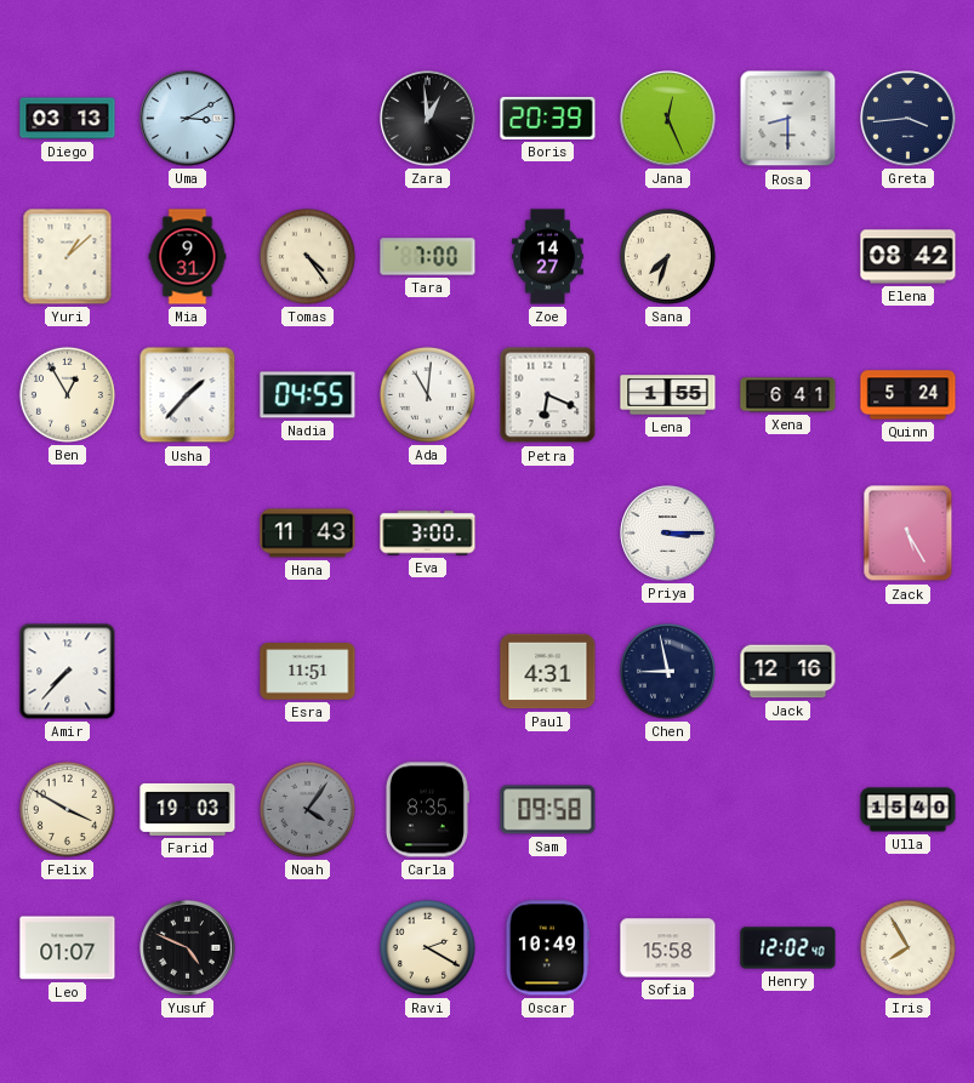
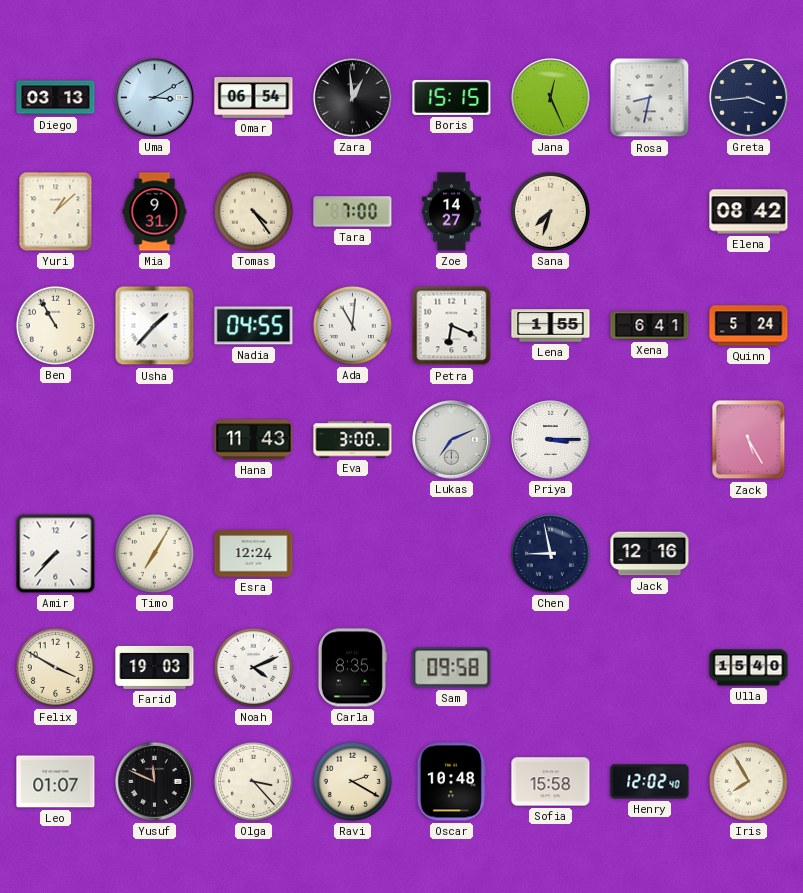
Omar: none -> 06:54 (254, 98)
Boris: 20:39 -> 15:15 (452, 97)
Rosa: 8:30 -> 8:32 (650, 98)
Ben: 12:55 -> 10:55 (55, 325)
Lukas: none -> 7:11 (452, 440)
Timo: none -> 7:05 (154, 553)
Esra: 11:51 -> 12:24 (254, 554)
Paul: 4:31 -> none (548, 672)
Noah: 4:06 -> 4:11 (253, 667)
Noah dial: grey -> white (253, 667)
Yusuf: 4:49 -> 11:49 (155, 782)
Olga: none -> 3:23 (253, 781)
Oscar: 10:49 -> 10:48 (451, 782)
